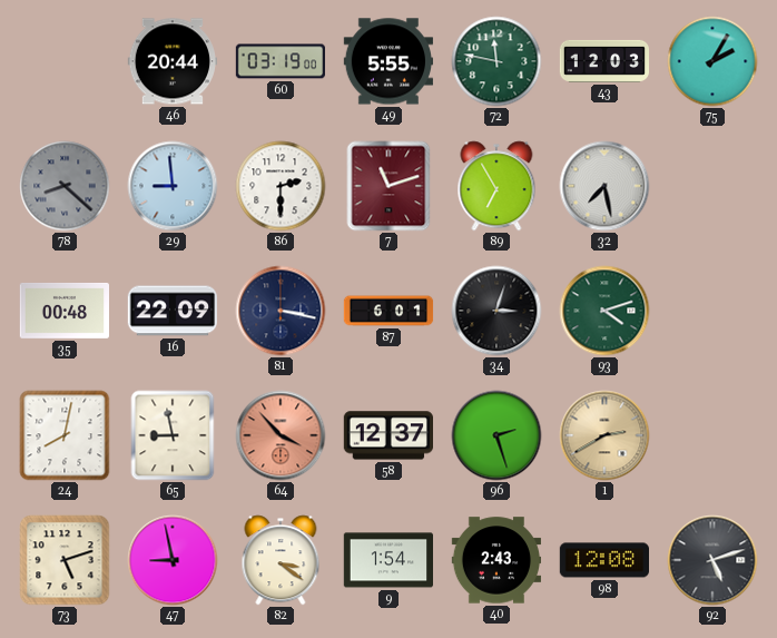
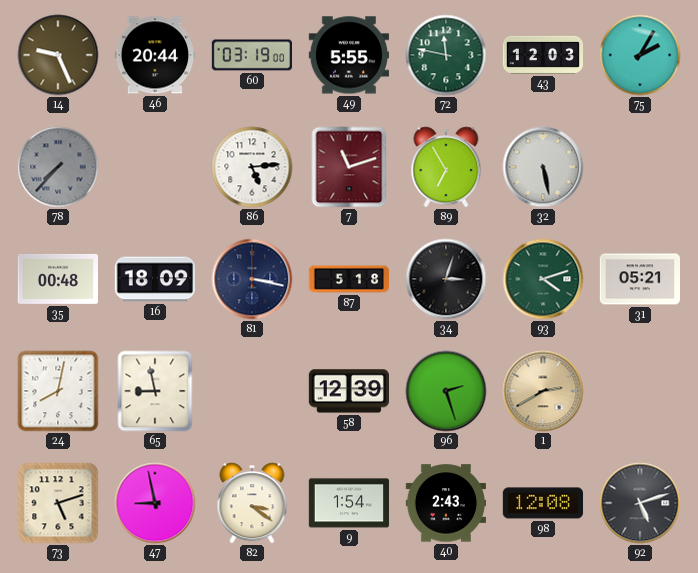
14: none -> 9:26 (58, 55)
78: 8:22 -> 7:37 (58, 167)
29: 8:59 -> none (173, 186)
86: 2:30 -> 5:14 (252, 167)
32: 7:28 -> 5:28 (543, 167)
16: 22:09 -> 18:09 (154, 279)
87: 6:01 -> 5:18 (349, 279)
31: none -> 05:21 (639, 279)
64: 3:53 -> none (281, 435)
58: 12:37 -> 12:39 (348, 391)
